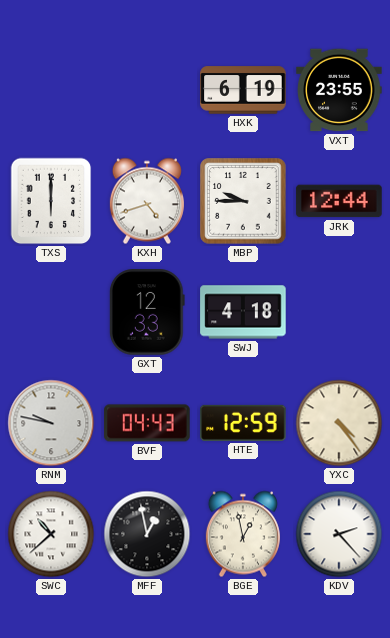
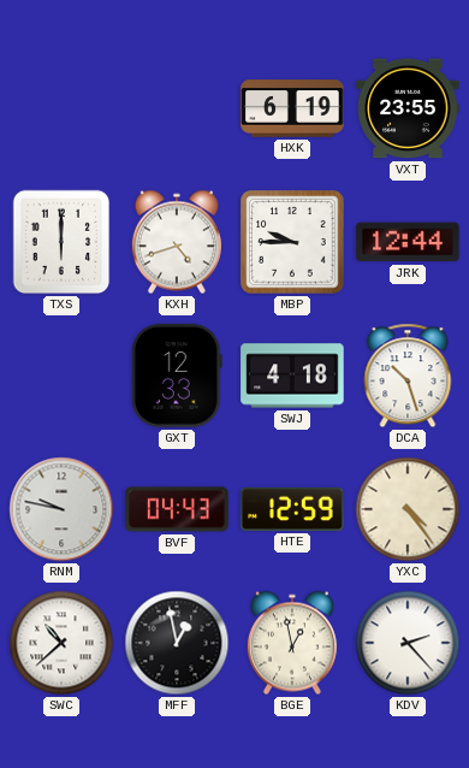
DCA: none -> 10:27 (408, 376)
